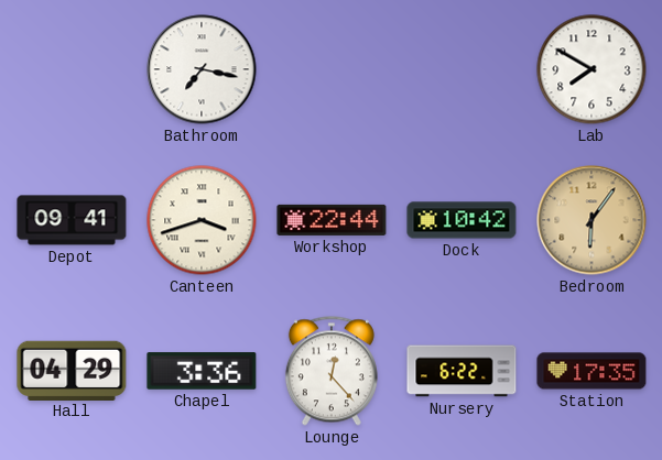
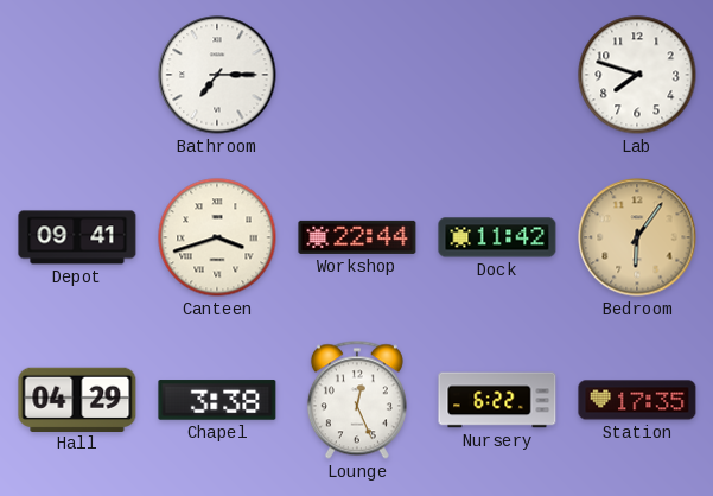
Bathroom: 7:17 -> 7:15 (217, 75)
Lab: 7:50 -> 7:48 (637, 75)
Dock: 10:42 -> 11:42 (497, 237)
Chapel: 3:36 -> 3:38 (217, 400)
Lounge: 12:23 -> 12:26 (357, 400)
